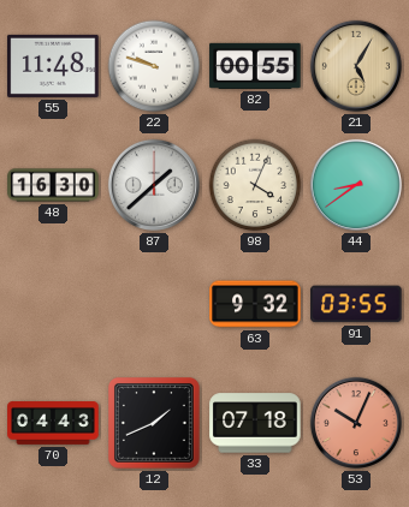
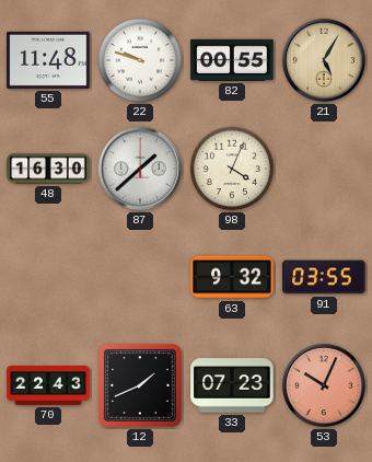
44: 8:39 -> none (356, 185)
70: 04:43 -> 22:43 (48, 386)
33: 07:18 -> 07:23 (232, 385)
